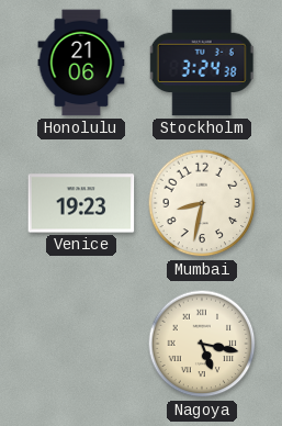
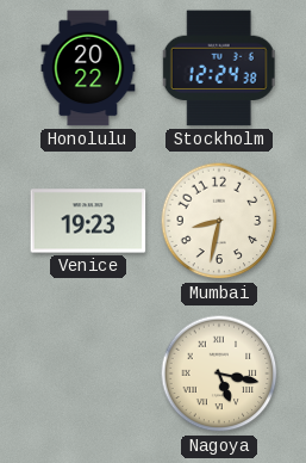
Honolulu: 21:06 -> 20:22 (88, 68)
Stockholm: 3:24 -> 12:24 (219, 68)
